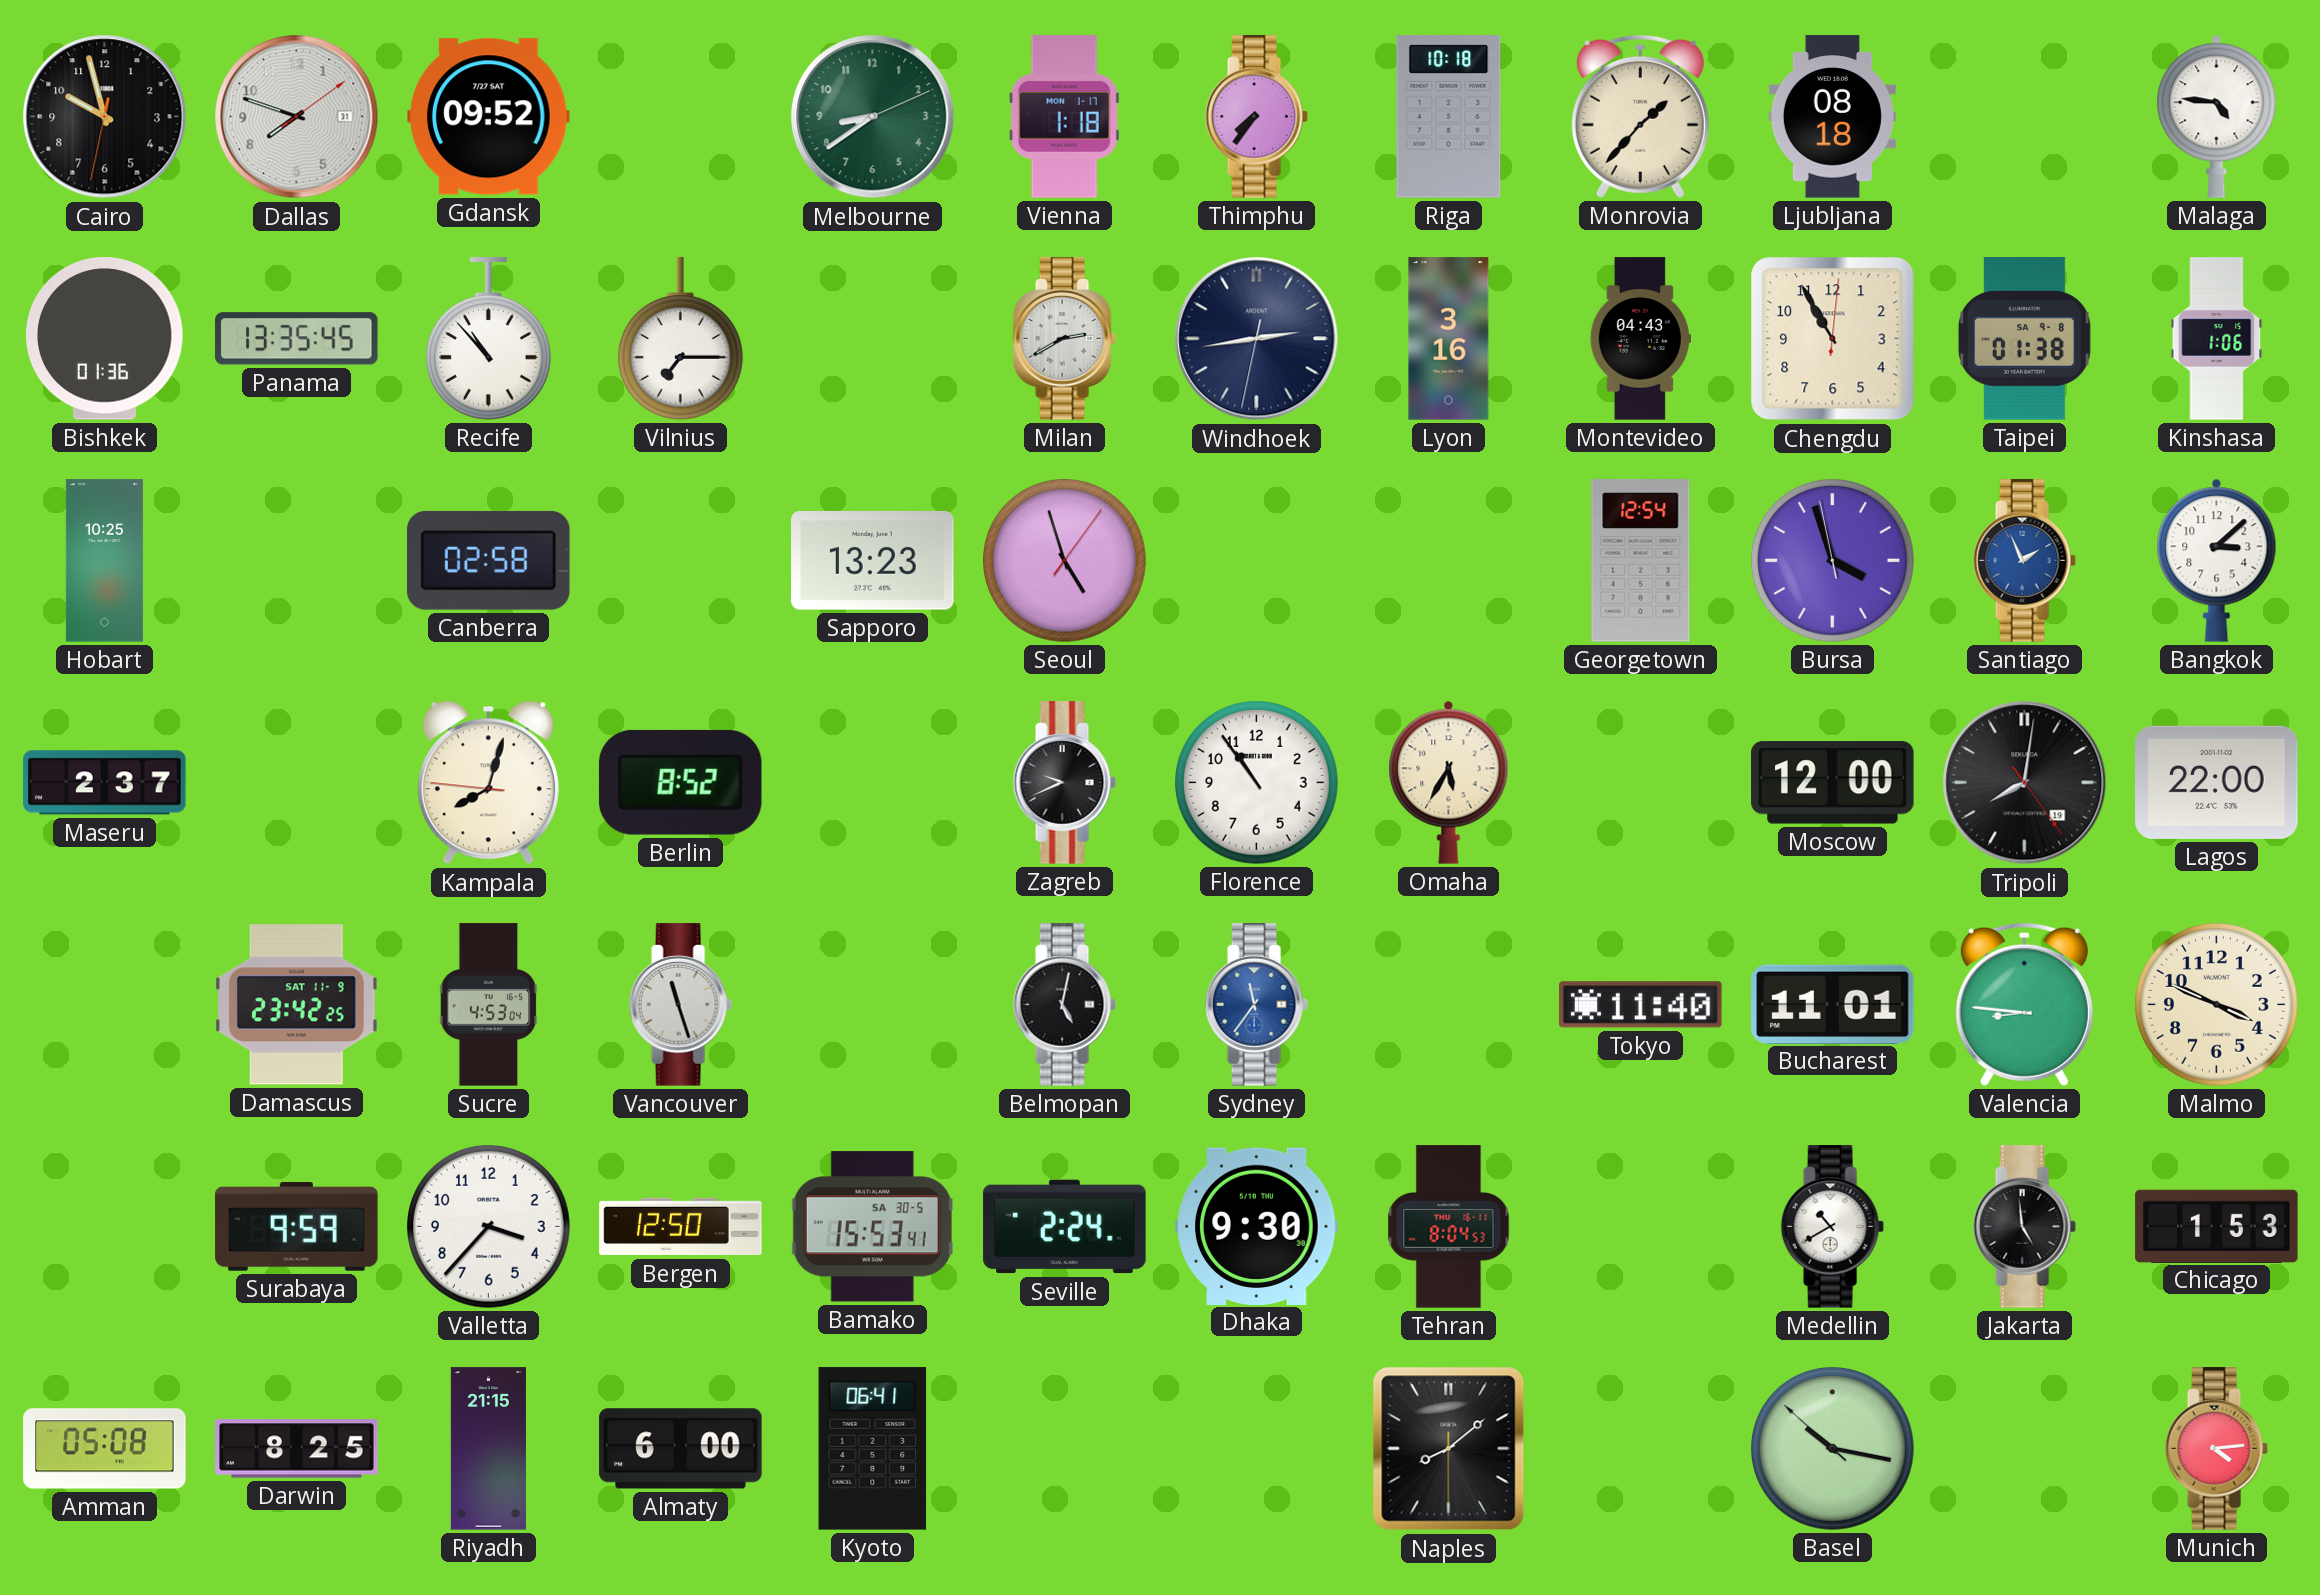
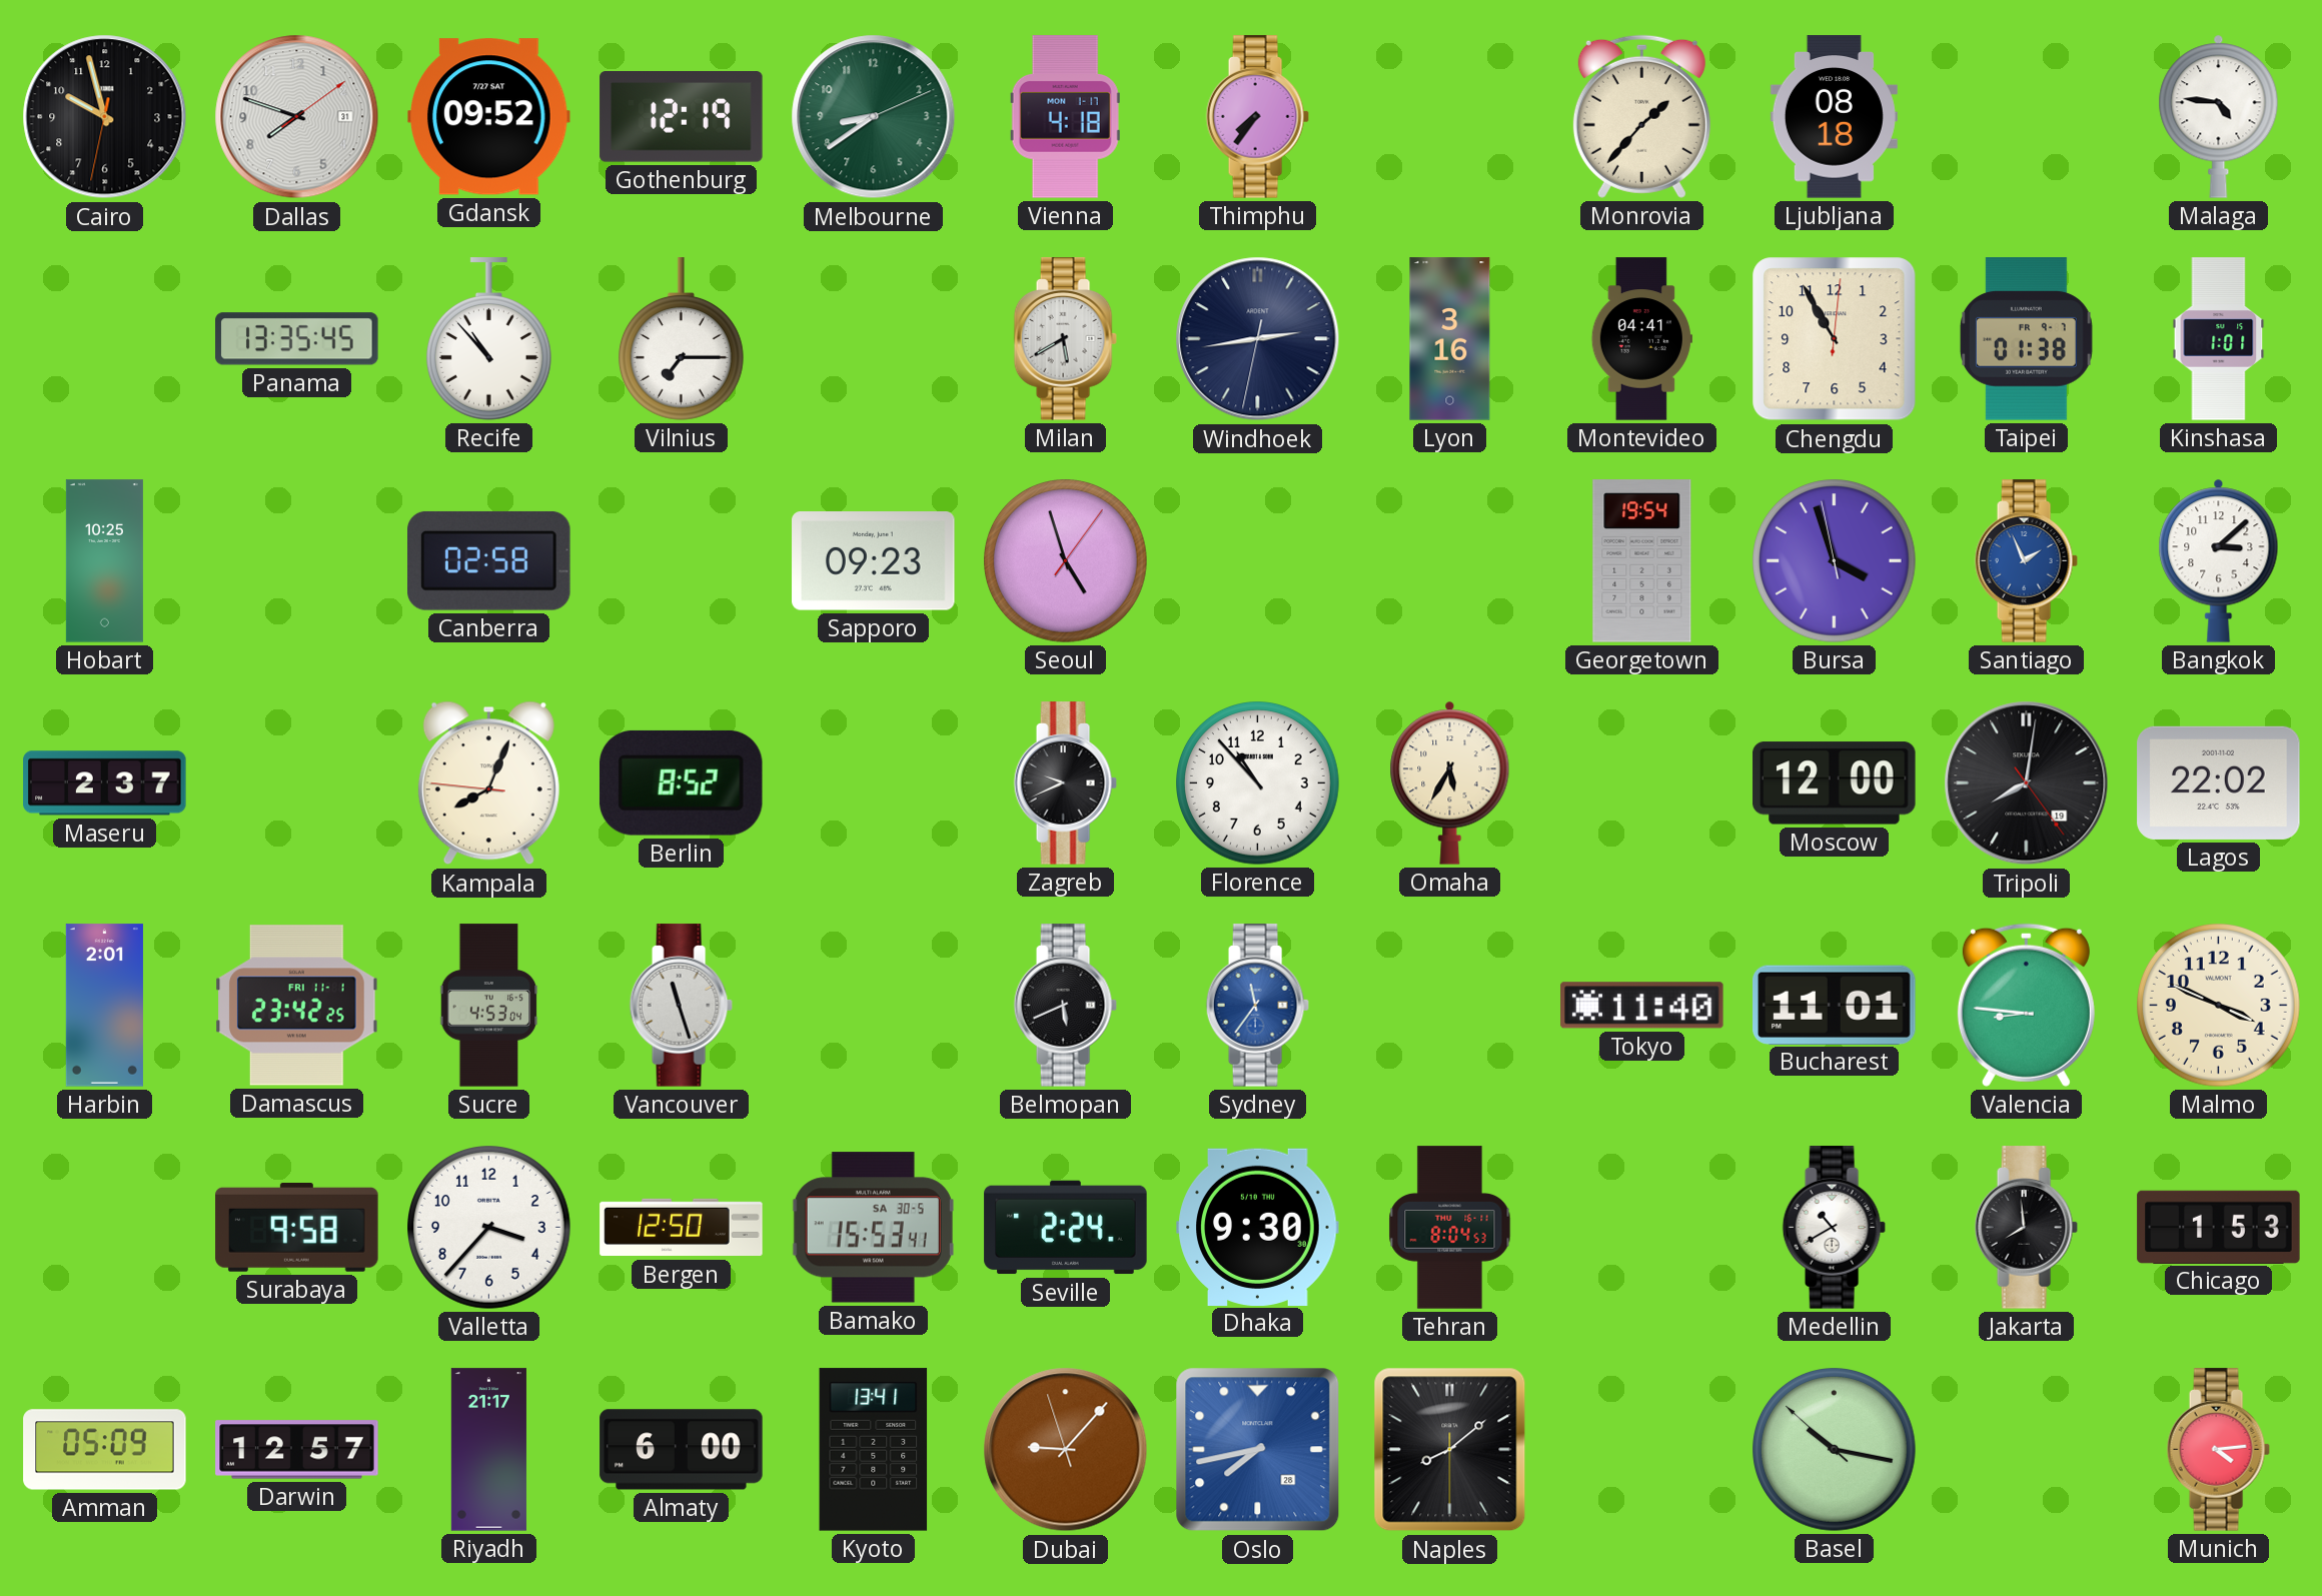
Gothenburg: none -> 12:19 (682, 117)
Vienna: 1:18 -> 4:18 (1065, 117)
Riga: 10:18 -> none (1449, 117)
Bishkek: 01:36 -> none (105, 339)
Milan: 2:40 -> 5:40 (1065, 339)
Montevideo: 04:43 -> 04:41 (1641, 339)
Taipei date: SA 9-8 -> FR 9-7 (2026, 339)
Kinshasa: 1:06 -> 1:01 (2219, 339)
Sapporo: 13:23 -> 09:23 (874, 561)
Georgetown: 12:54 -> 19:54 (1642, 561)
Kampala: 8:02 -> 8:03 (488, 783)
Florence: 10:54 -> 10:53 (1258, 783)
Lagos: 22:00 -> 22:02 (2219, 782)
Harbin: none -> 2:01 (104, 1006)
Damascus date: SAT 11-9 -> FRI 11-1 (297, 1006)
Belmopan: 5:02 -> 5:41 (1065, 1006)
Surabaya: 9:59 -> 9:58 (297, 1228)
Jakarta: 4:59 -> 7:59 (2026, 1228)
Amman: 05:08 -> 05:09 (105, 1450)
Darwin: 8:25 -> 12:57 (297, 1450)
Riyadh: 21:15 -> 21:17 (488, 1450)
Kyoto: 06:41 -> 13:41 (874, 1450)
Dubai: none -> 9:06 (1066, 1450)
Oslo: none -> 7:43 (1258, 1450)
